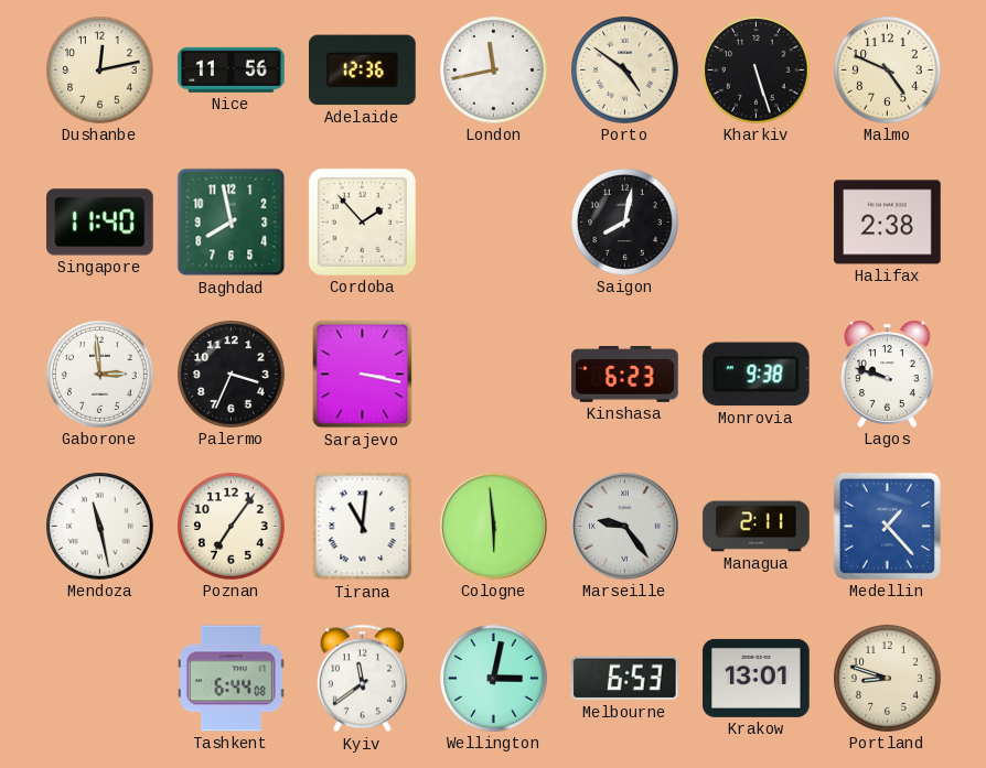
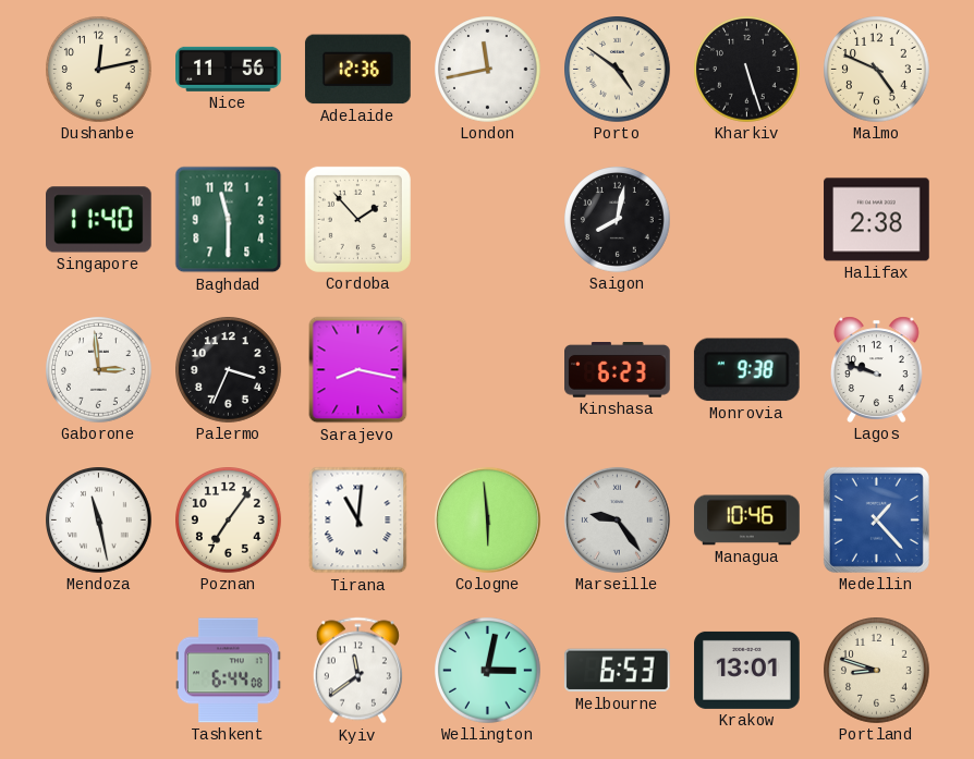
Baghdad: 7:58 -> 11:30 (229, 220)
Sarajevo: 3:17 -> 8:17 (358, 370)
Managua: 2:11 -> 10:46 (747, 521)
